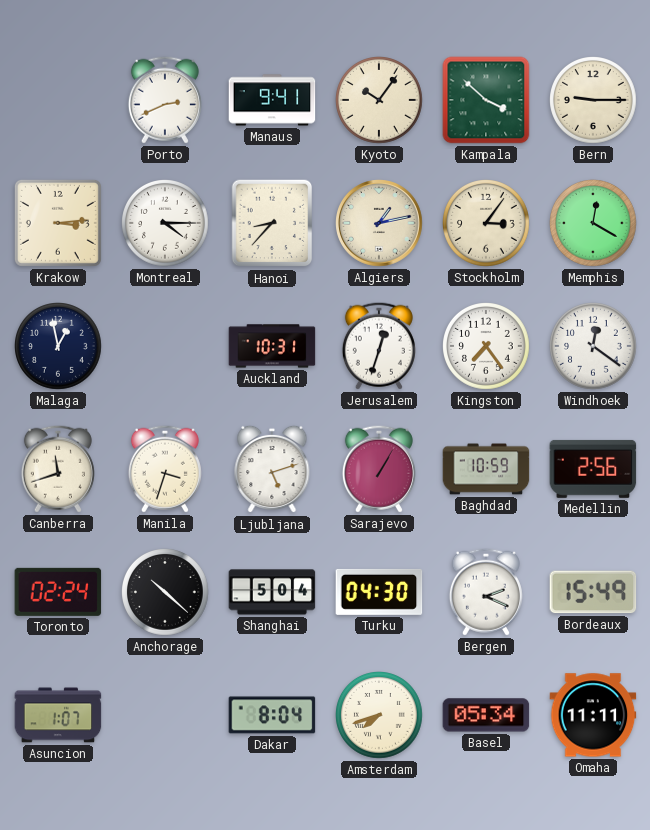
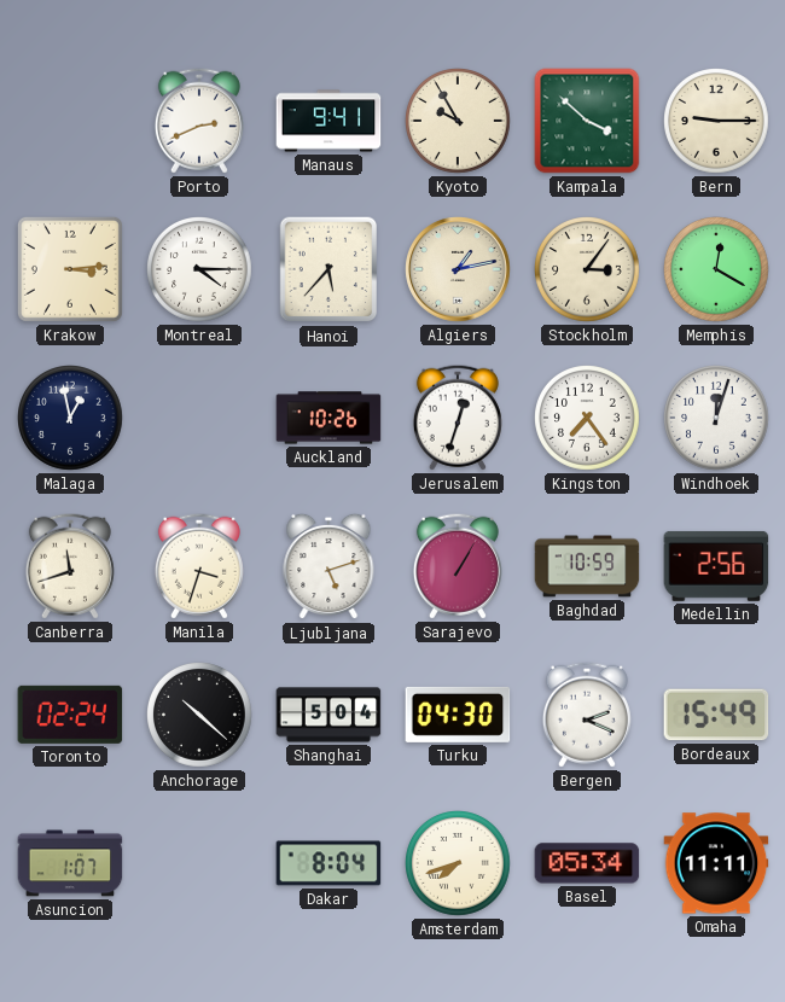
Kyoto: 10:06 -> 9:55 (459, 122)
Hanoi: 8:37 -> 5:37 (328, 269)
Auckland: 10:31 -> 10:26 (328, 418)
Windhoek: 12:21 -> 12:03 (717, 419)
